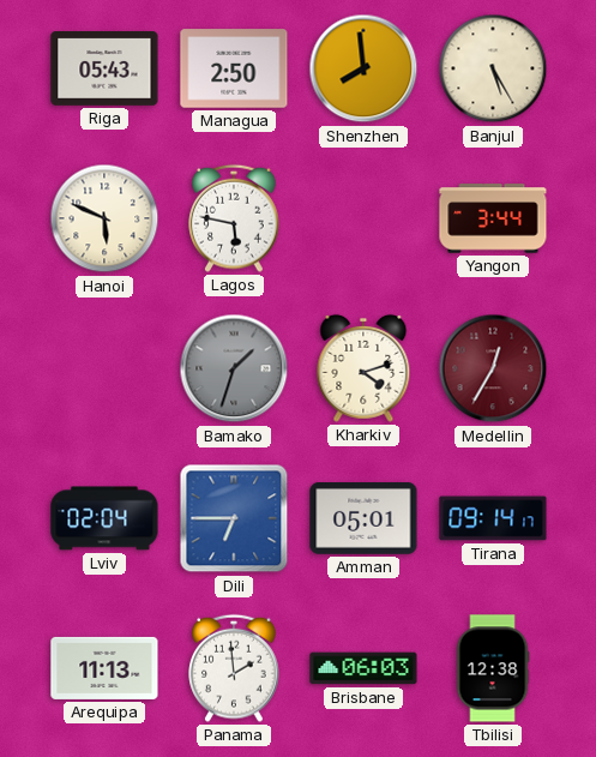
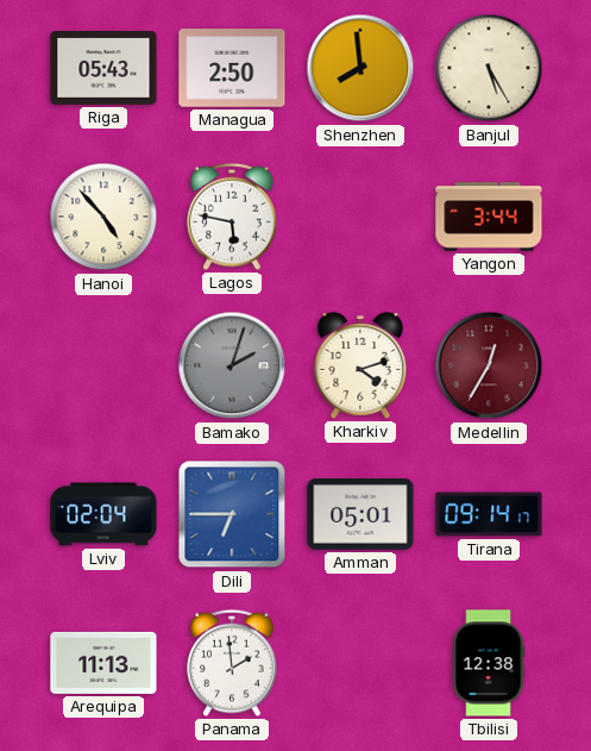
Hanoi: 5:49 -> 4:53 (103, 217)
Bamako: 1:33 -> 2:03 (232, 365)
Brisbane: 06:03 -> none (363, 668)
